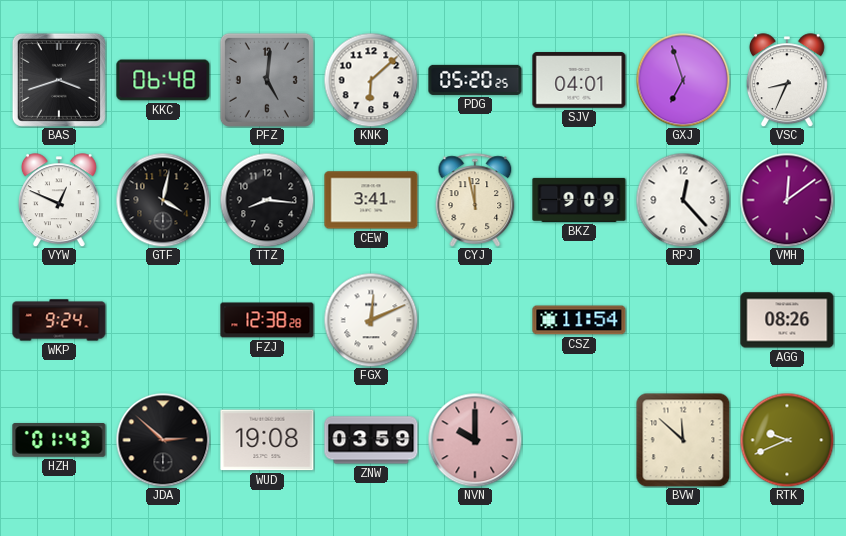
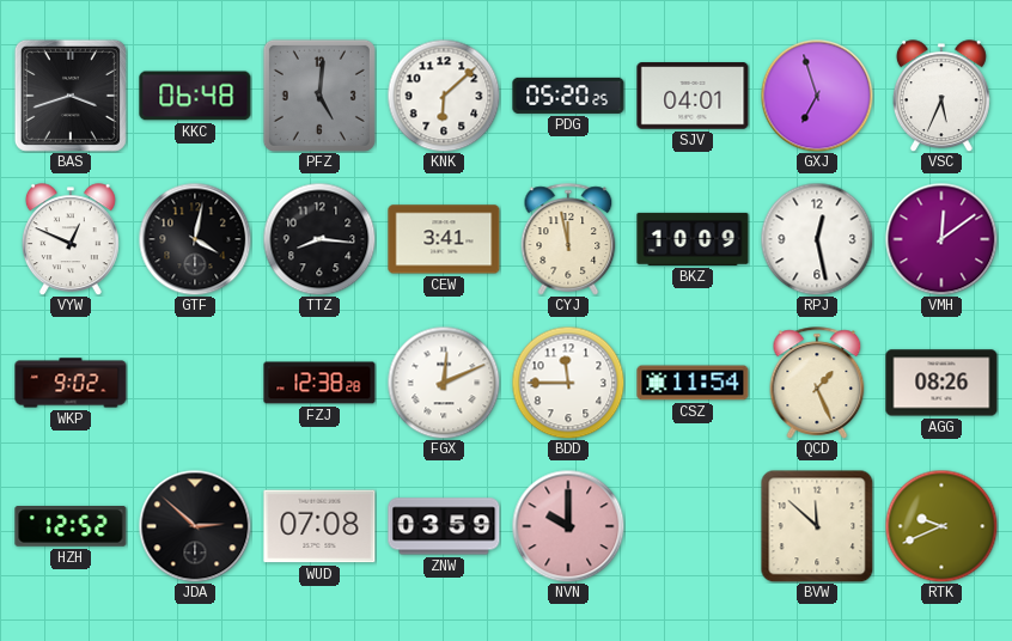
VSC: 8:34 -> 5:34 (941, 96)
BKZ: 9:09 -> 10:09 (693, 239)
RPJ: 12:23 -> 12:28 (817, 239)
WKP: 9:24 -> 9:02 (71, 383)
BDD: none -> 11:45 (568, 383)
QCD: none -> 1:26 (817, 383)
HZH: 01:43 -> 12:52 (71, 527)
WUD: 19:08 -> 07:08 (319, 526)
